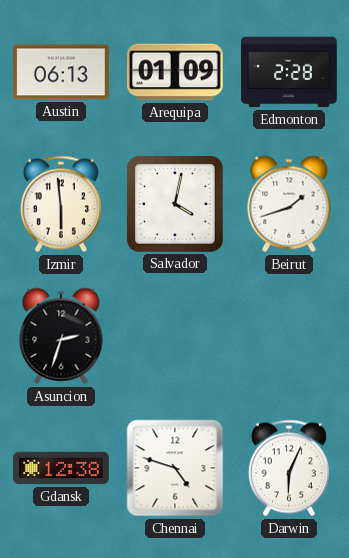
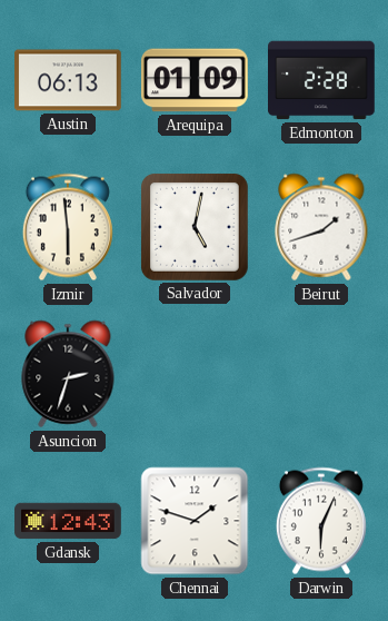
Salvador: 4:02 -> 5:02 (195, 227)
Gdansk: 12:38 -> 12:43 (68, 521)
Chennai: 4:48 -> 1:48 (195, 521)
